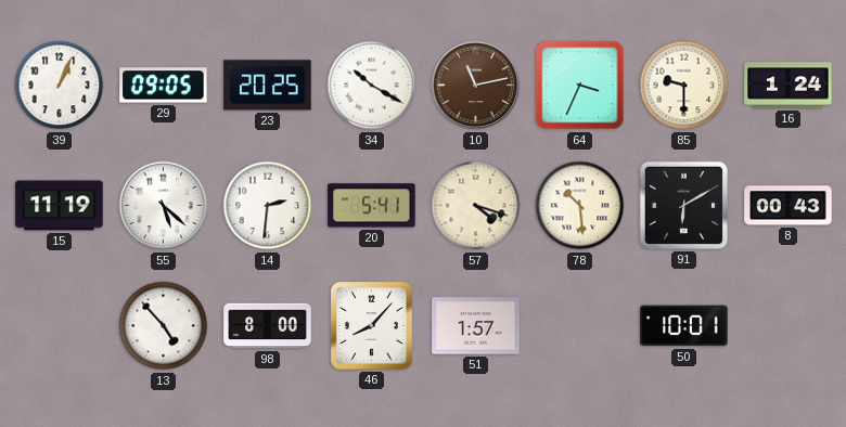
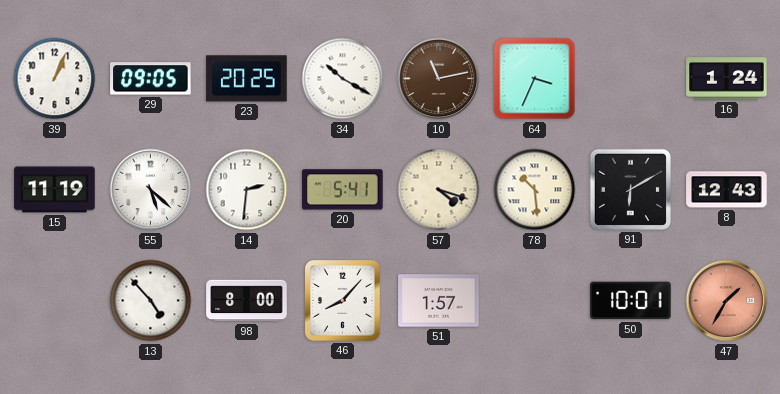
85: 9:30 -> none (684, 86)
8: 00:43 -> 12:43 (727, 190)
47: none -> 1:35 (727, 301)
